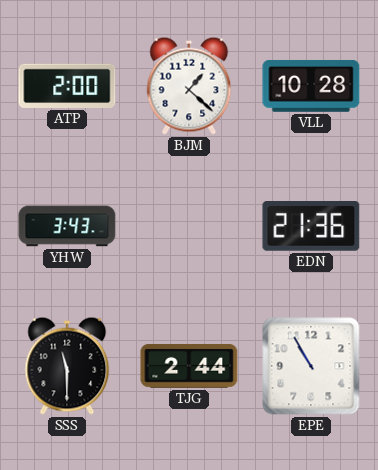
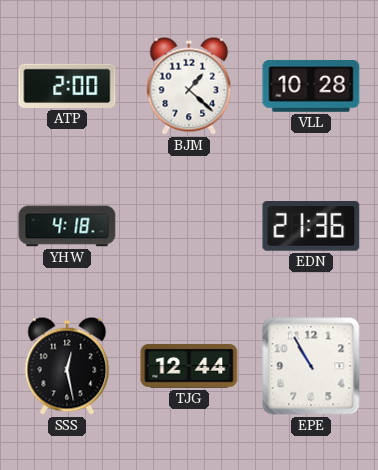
YHW: 3:43 -> 4:18 (67, 226)
SSS: 11:30 -> 12:28 (67, 366)
TJG: 2:44 -> 12:44 (189, 366)
